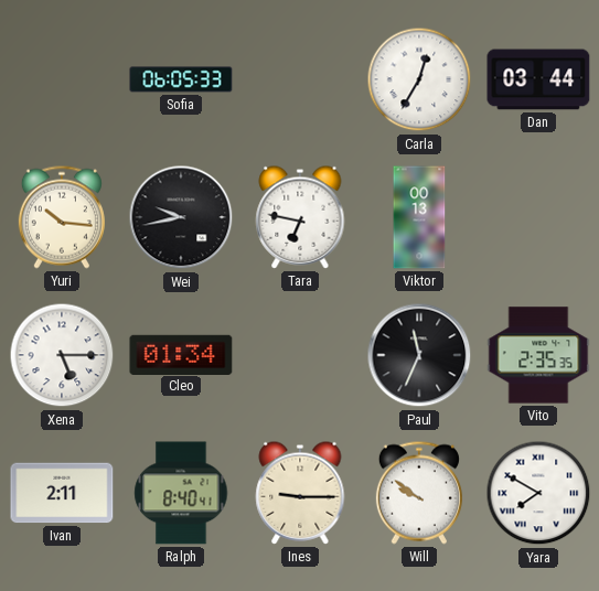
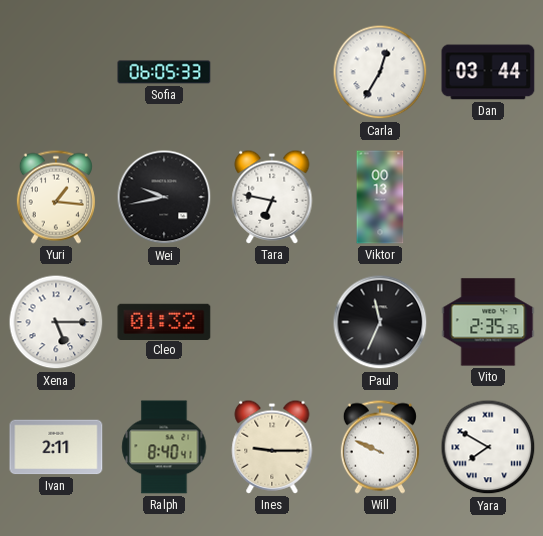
Yuri: 10:16 -> 1:16 (56, 197)
Cleo: 01:34 -> 01:32 (164, 321)
Will: 9:51 -> 9:49 (380, 447)
